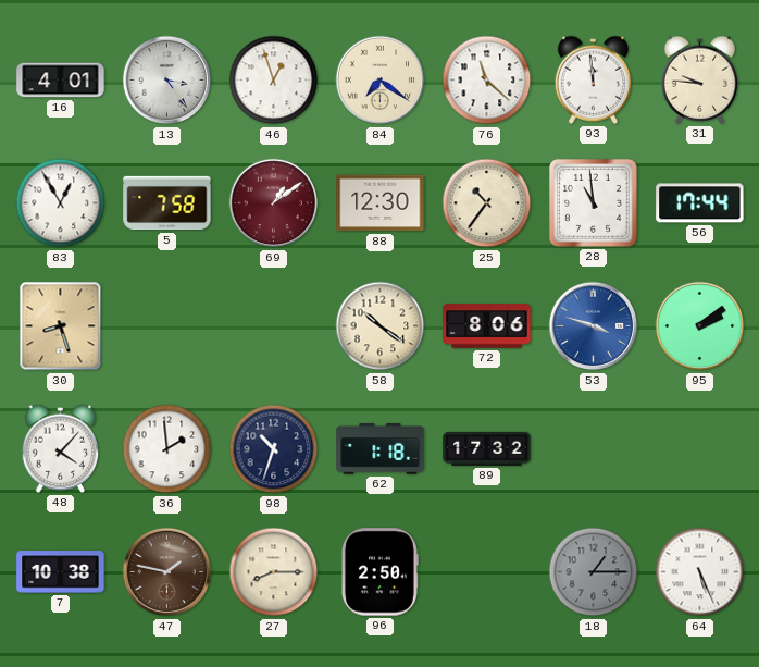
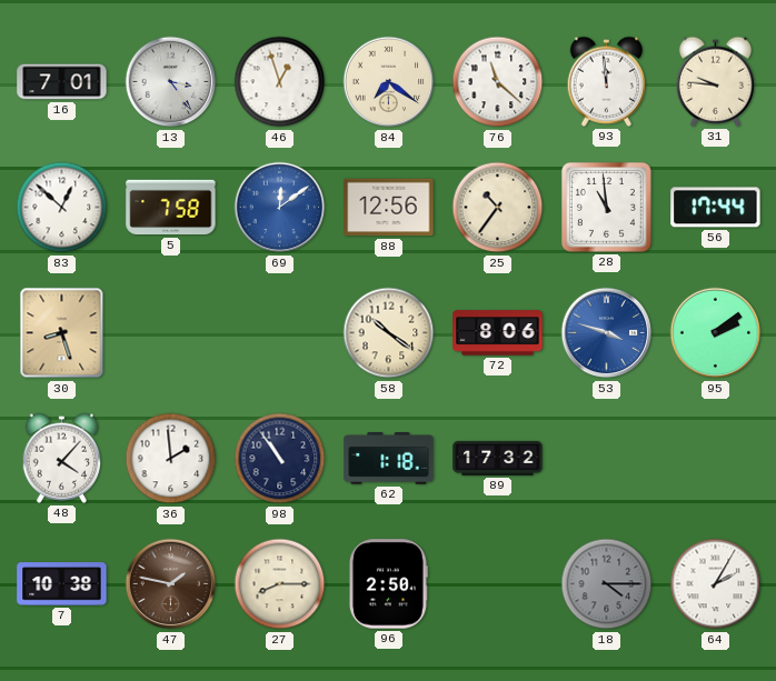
16: 4:01 -> 7:01 (62, 82)
83: 12:55 -> 12:52 (62, 208)
69: 1:09 -> 12:09 (280, 208)
69 dial: burgundy -> blue (280, 208)
88: 12:30 -> 12:56 (389, 208)
98: 10:33 -> 10:54 (280, 459)
18: 1:15 -> 4:15 (607, 584)
64: 5:26 -> 2:05 (716, 584)
